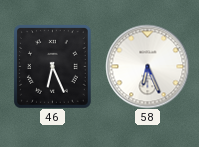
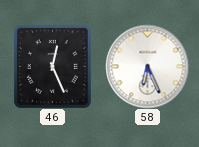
46: 6:26 -> 12:26 (53, 67)
